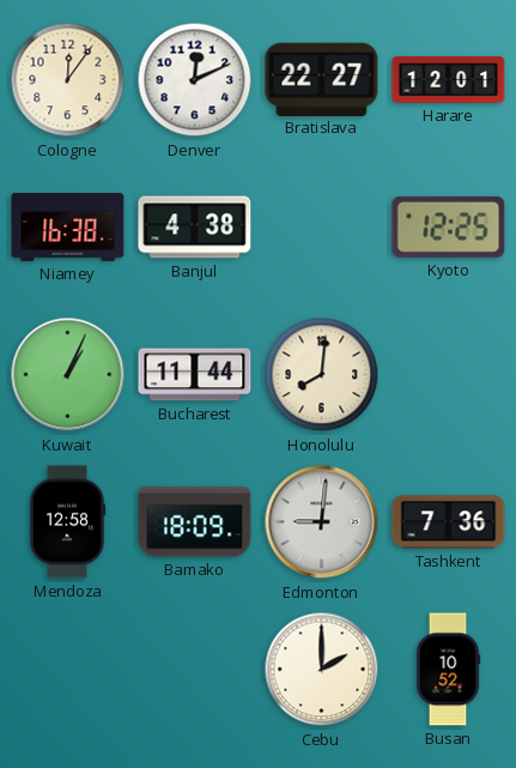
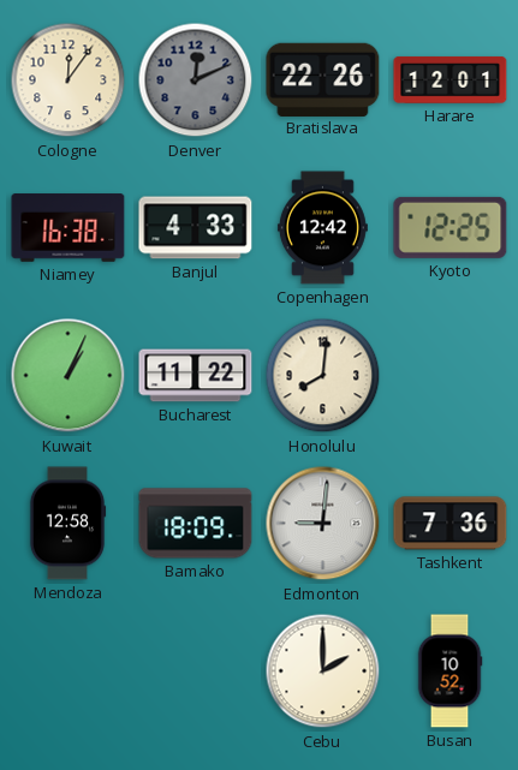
Denver dial: white -> grey (196, 80)
Bratislava: 22:27 -> 22:26 (323, 79)
Banjul: 4:38 -> 4:33 (196, 228)
Copenhagen: none -> 12:42 (322, 228)
Bucharest: 11:44 -> 11:22 (196, 376)
